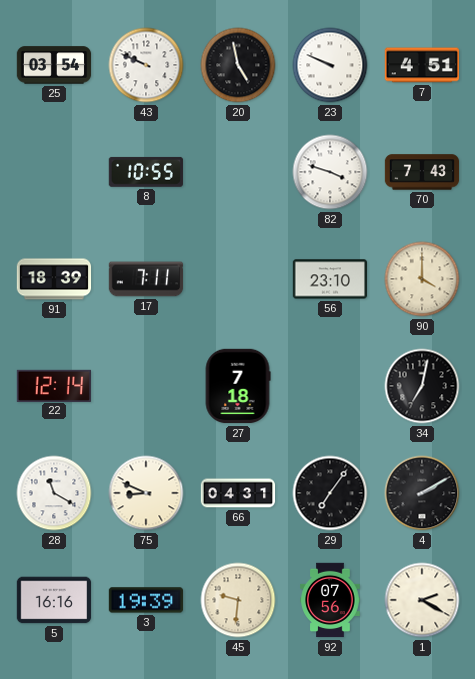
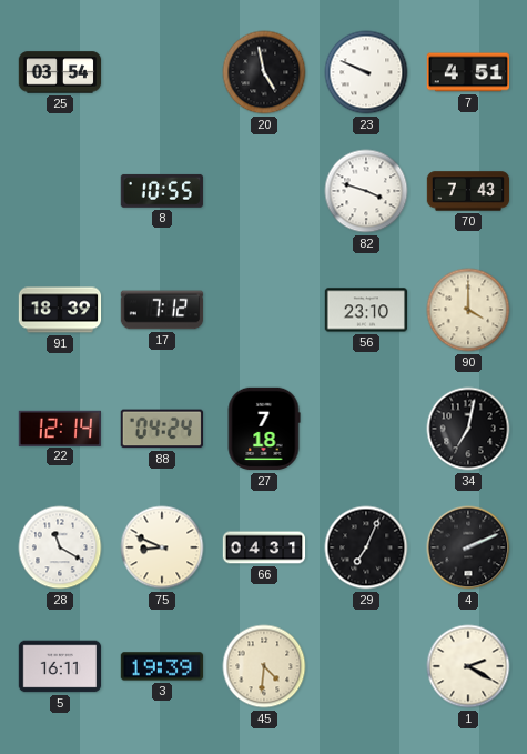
43: 9:49 -> none (146, 65)
17: 7:11 -> 7:12 (162, 310)
88: none -> 04:24 (162, 429)
29: 7:06 -> 7:04 (366, 547)
4: 2:10 -> 2:11 (468, 547)
5: 16:16 -> 16:11 (60, 666)
45: 9:31 -> 4:31 (264, 666)
92: 07:56 -> none (330, 600)
